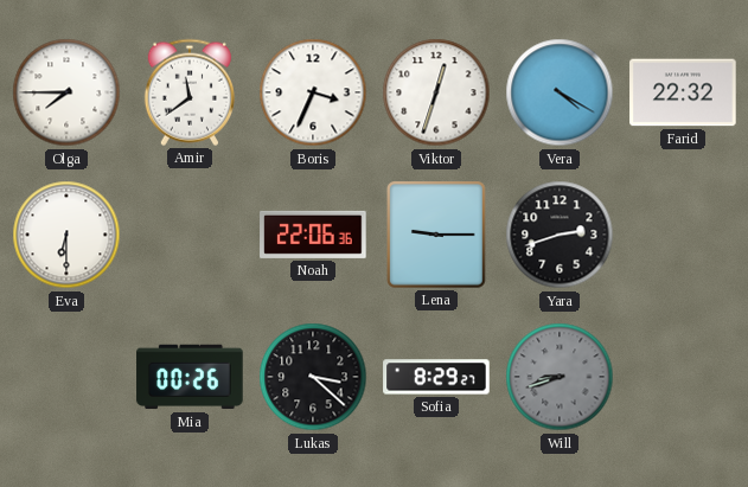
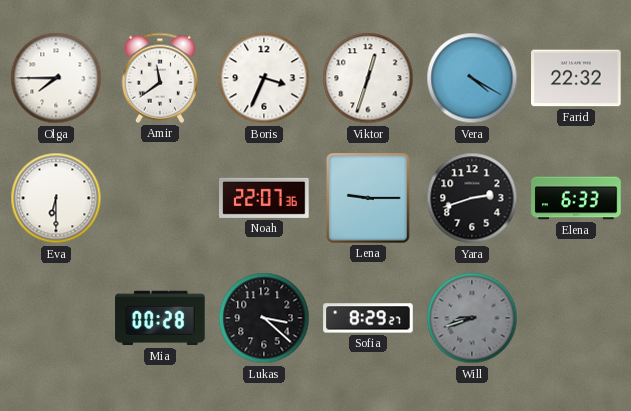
Noah: 22:06 -> 22:07 (264, 198)
Elena: none -> 6:33 (576, 198)
Mia: 00:26 -> 00:28 (160, 318)
